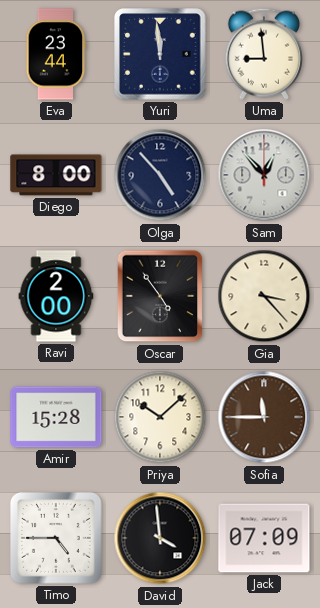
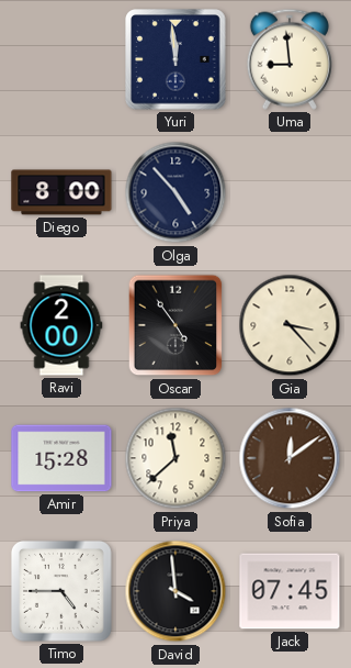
Eva: 23:44 -> none (56, 54)
Sam: 12:53 -> none (264, 175)
Priya: 10:08 -> 11:38 (175, 458)
Sofia: 11:45 -> 12:09 (290, 458)
Jack: 07:09 -> 07:45 (290, 591)
